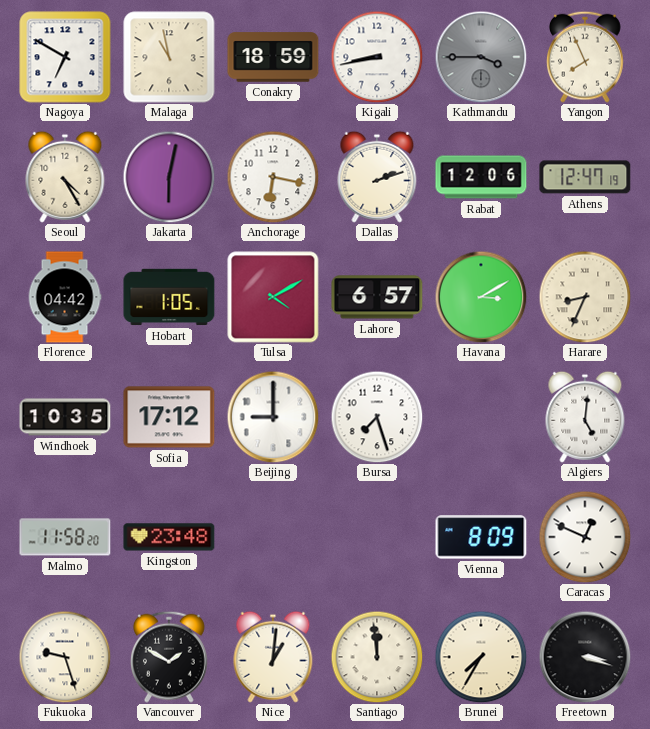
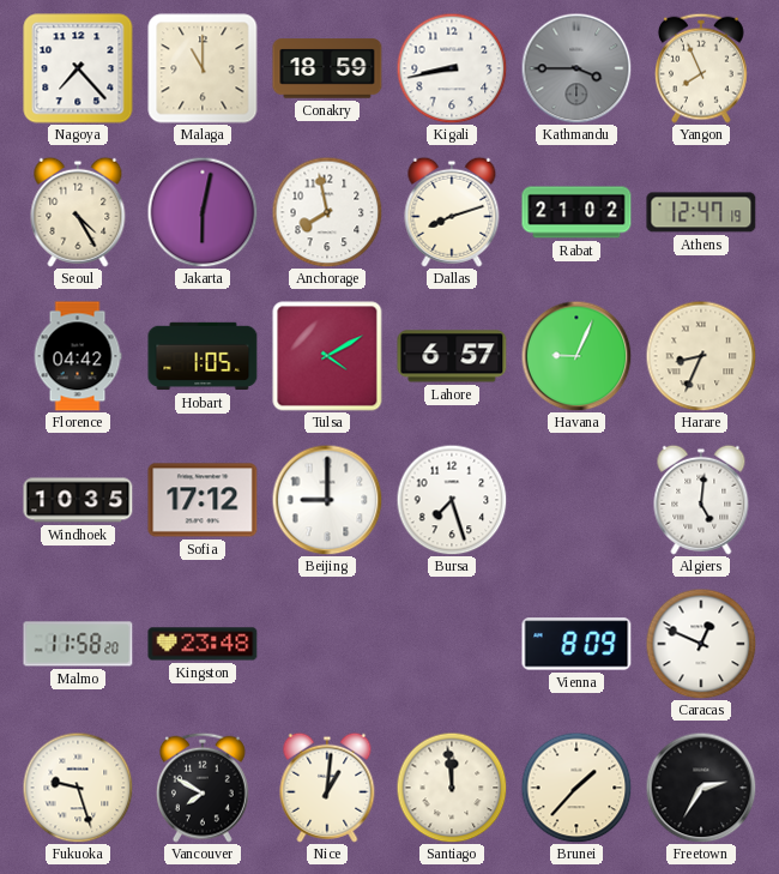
Nagoya: 6:50 -> 7:23 (78, 68)
Malaga: 10:58 -> 11:00 (203, 68)
Anchorage: 6:17 -> 7:58 (327, 212)
Dallas: 2:12 -> 8:12 (452, 212)
Rabat: 12:06 -> 21:02 (576, 212)
Havana: 3:10 -> 9:04 (576, 356)
Vancouver: 1:50 -> 7:50 (204, 788)
Brunei: 7:35 -> 1:37 (576, 788)
Freetown: 3:18 -> 2:35 (701, 788)
